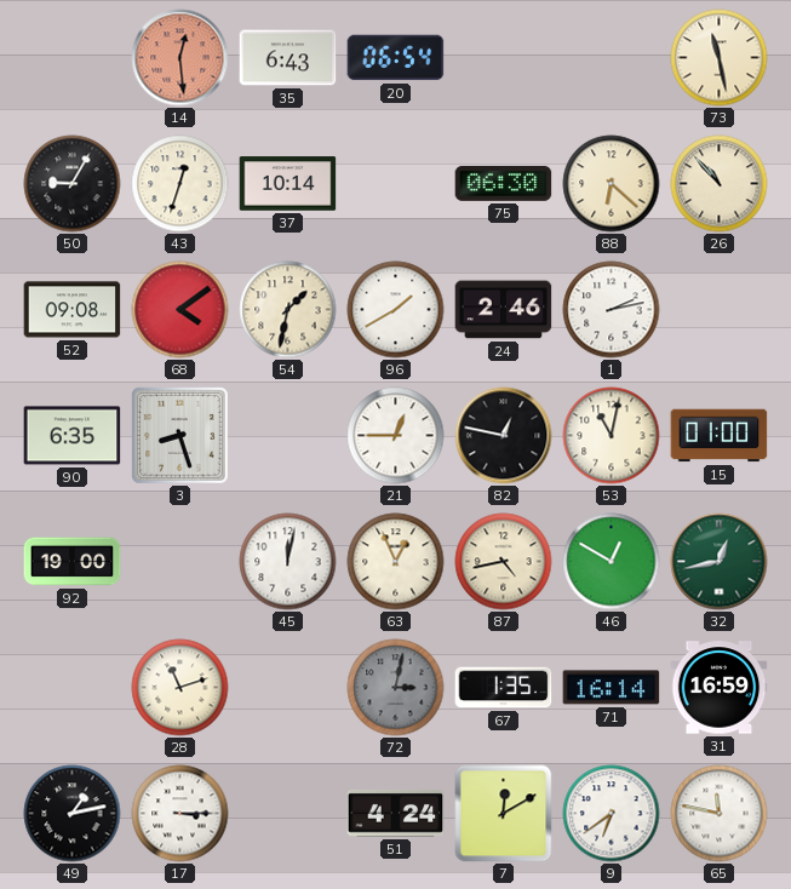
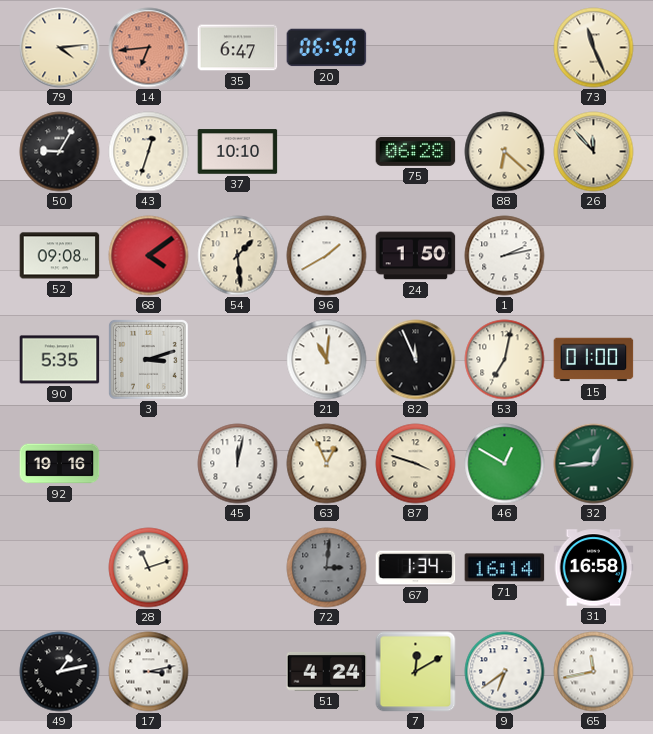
79: none -> 4:14 (60, 48)
14: 12:29 -> 6:44 (149, 48)
35: 6:43 -> 6:47 (238, 48)
20: 06:54 -> 06:50 (327, 48)
73: 11:28 -> 11:26 (594, 48)
37: 10:14 -> 10:10 (238, 152)
75: 06:30 -> 06:28 (416, 151)
26: 10:53 -> 11:53 (594, 152)
54: 1:32 -> 1:29 (238, 256)
24: 2:46 -> 1:50 (416, 256)
90: 6:35 -> 5:35 (60, 360)
3: 8:27 -> 3:12 (149, 360)
21: 12:45 -> 11:01 (327, 360)
82: 12:47 -> 11:56 (416, 360)
53: 11:02 -> 7:02 (505, 360)
92: 19:00 -> 19:16 (60, 464)
87: 4:43 -> 3:48 (416, 464)
32: 12:43 -> 12:44 (594, 464)
72: 3:02 -> 3:01 (327, 568)
67: 1:35 -> 1:34 (416, 568)
31: 16:59 -> 16:58 (594, 568)
17: 3:15 -> 3:13 (149, 672)
65: 11:47 -> 11:43 (594, 672)
